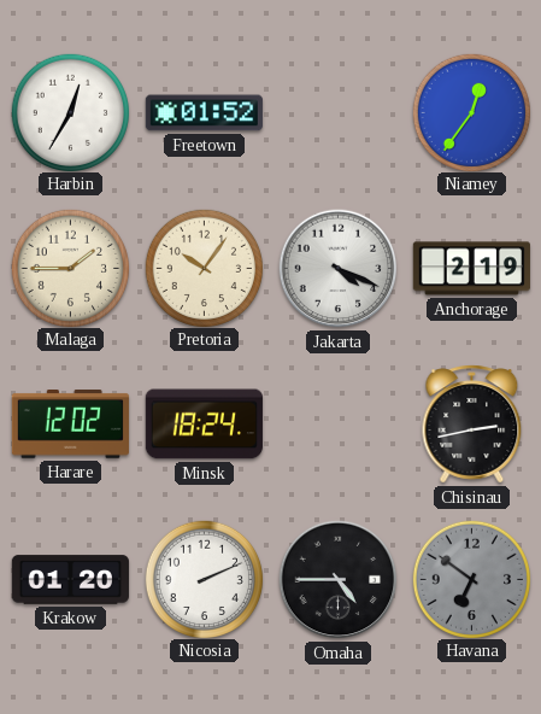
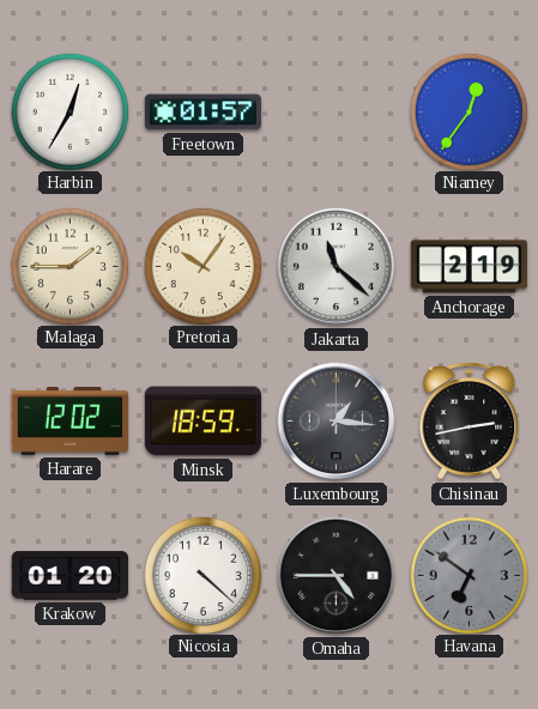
Freetown: 01:52 -> 01:57 (202, 113)
Jakarta: 4:19 -> 11:22 (337, 267)
Minsk: 18:24 -> 18:59 (202, 422)
Luxembourg: none -> 1:16 (337, 422)
Nicosia: 2:11 -> 4:22 (202, 575)
